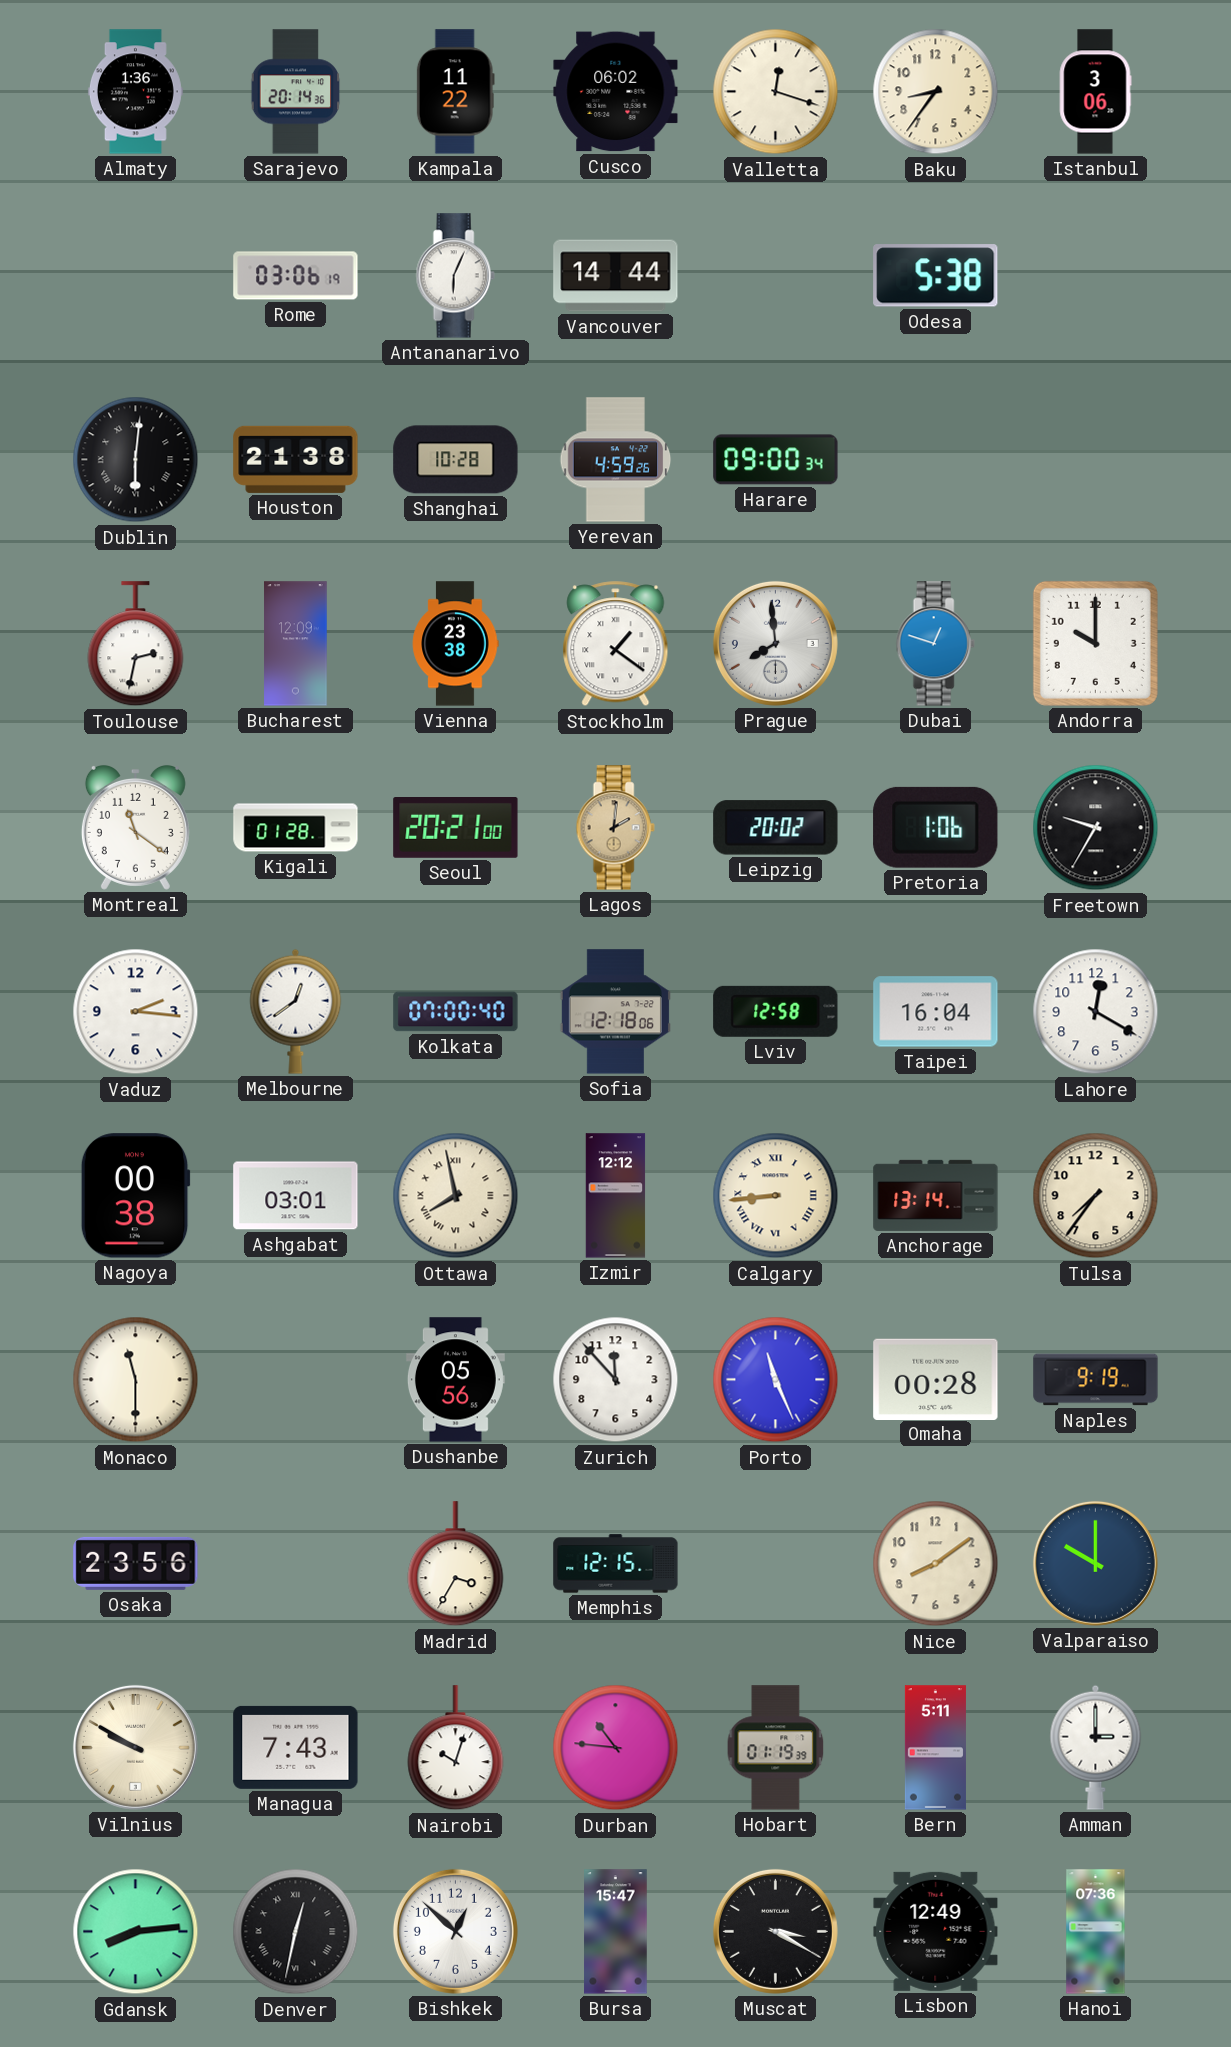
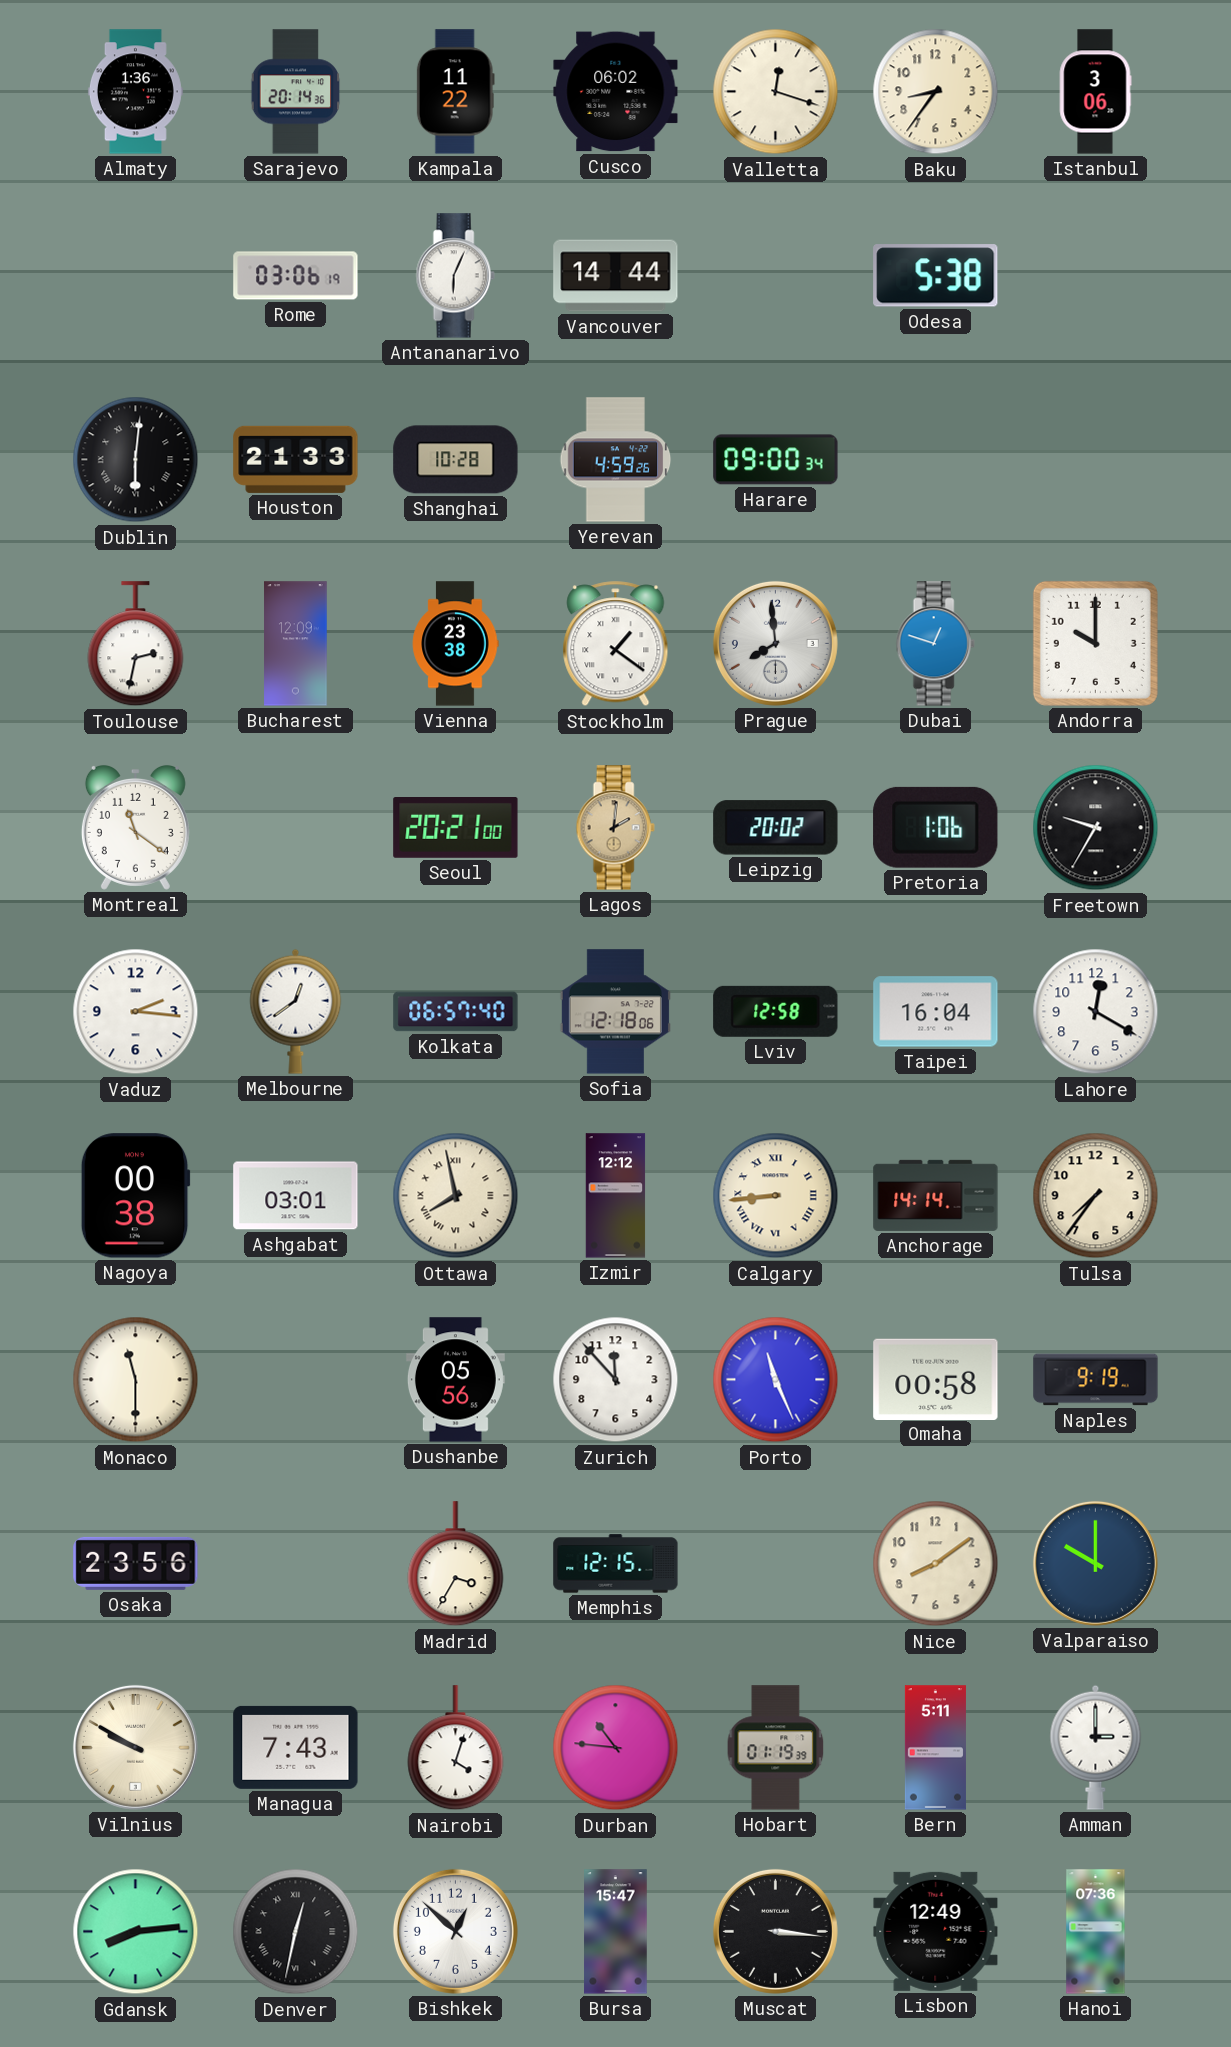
Houston: 21:38 -> 21:33 (296, 459)
Kigali: 01:28 -> none (296, 828)
Kolkata: 07:00 -> 06:57 (456, 1012)
Anchorage: 13:14 -> 14:14 (936, 1195)
Omaha: 00:28 -> 00:58 (936, 1379)
Nairobi: 10:03 -> 4:03 (456, 1748)
Muscat: 3:20 -> 3:16 (775, 1931)
